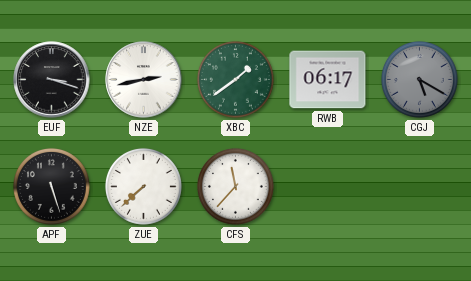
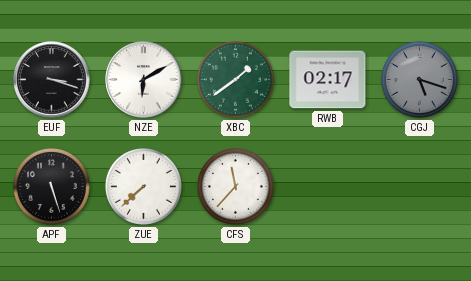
NZE: 2:43 -> 6:10 (144, 80)
RWB: 06:17 -> 02:17 (328, 80)
CGJ: 5:20 -> 5:18 (420, 80)
